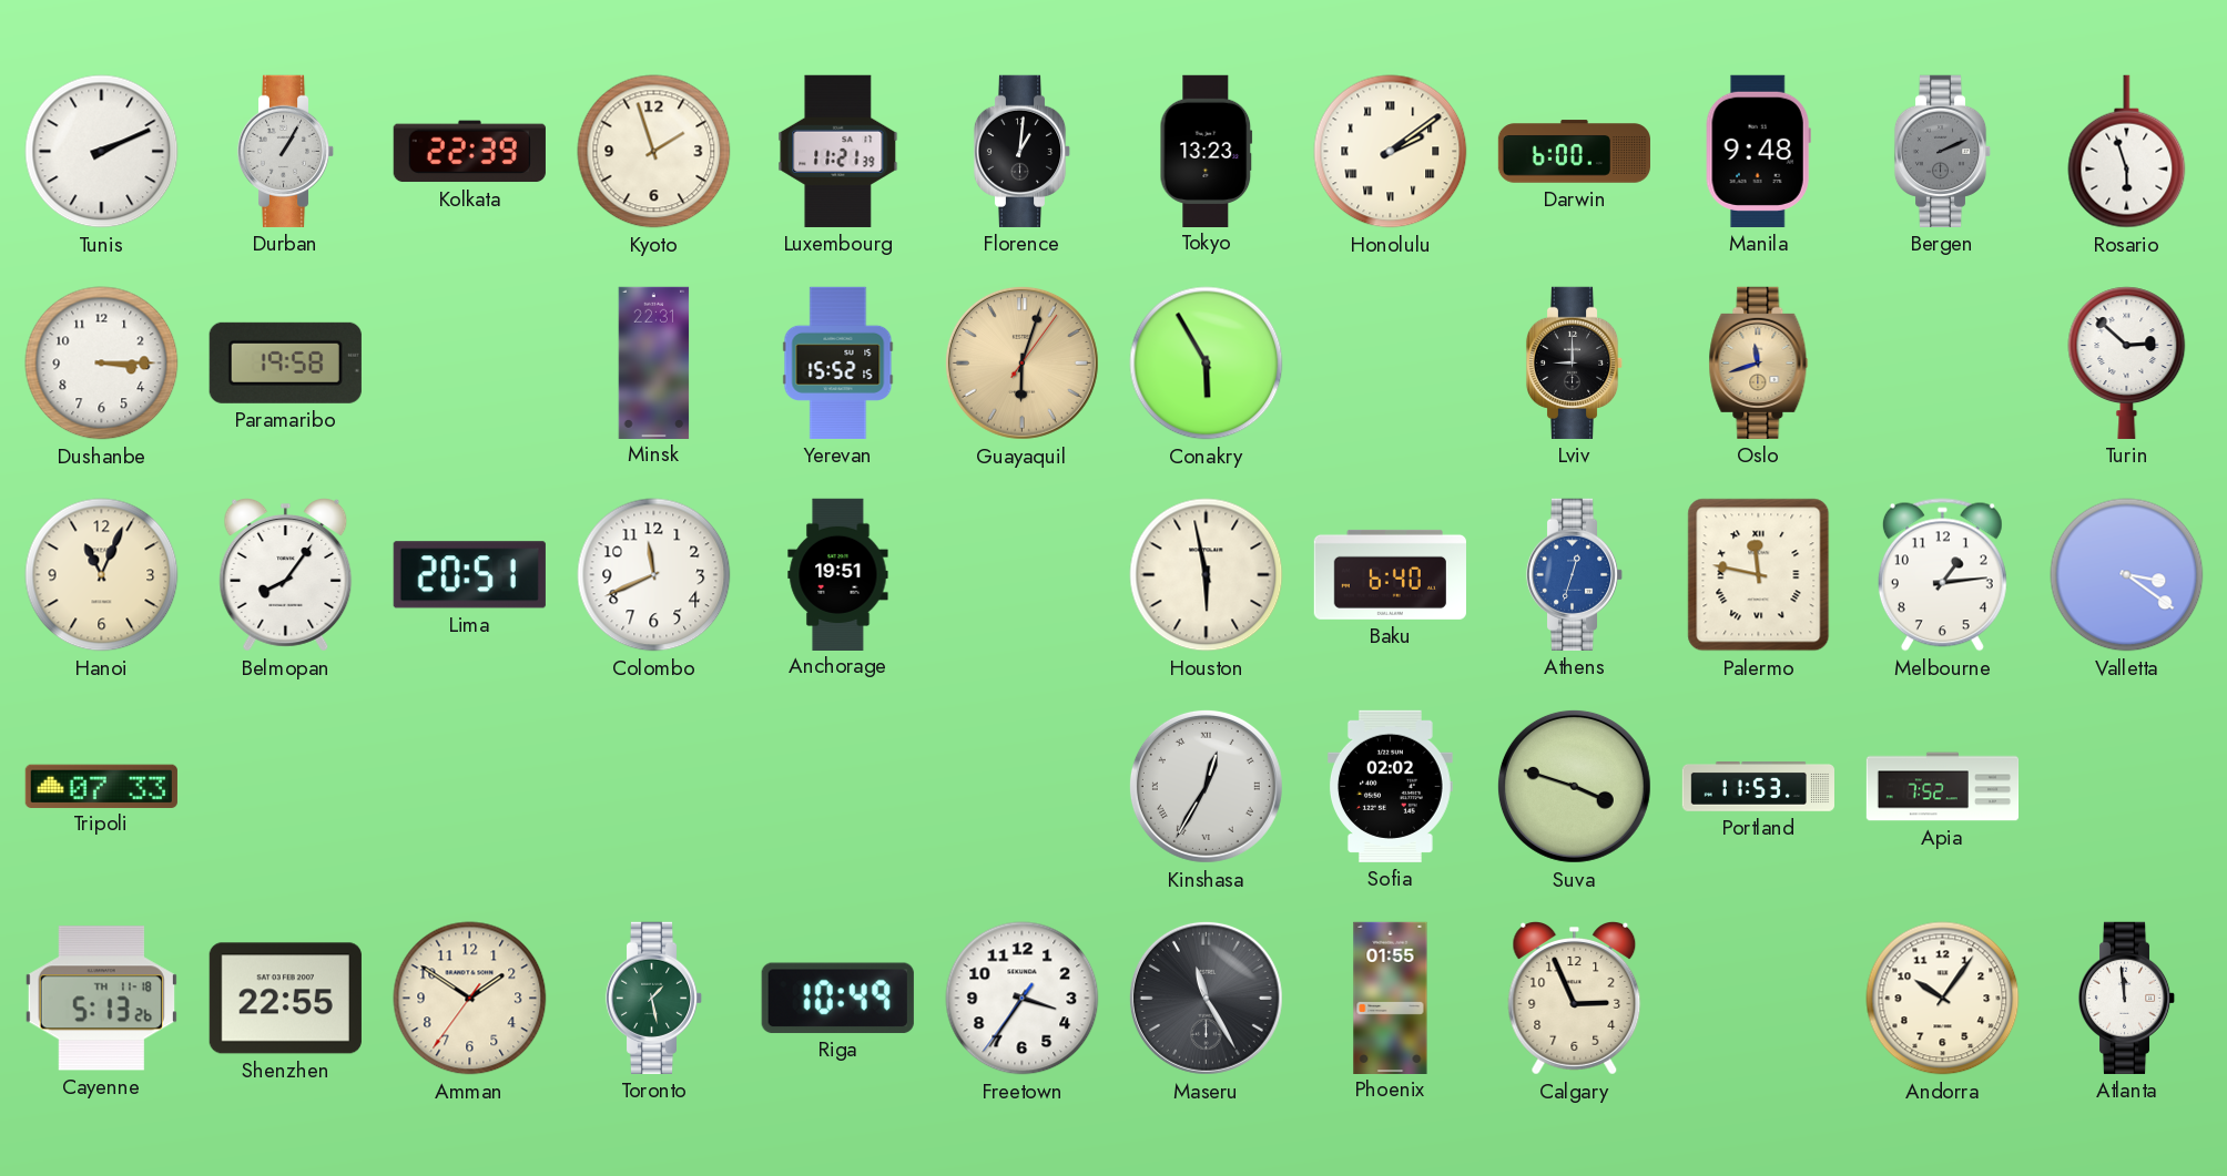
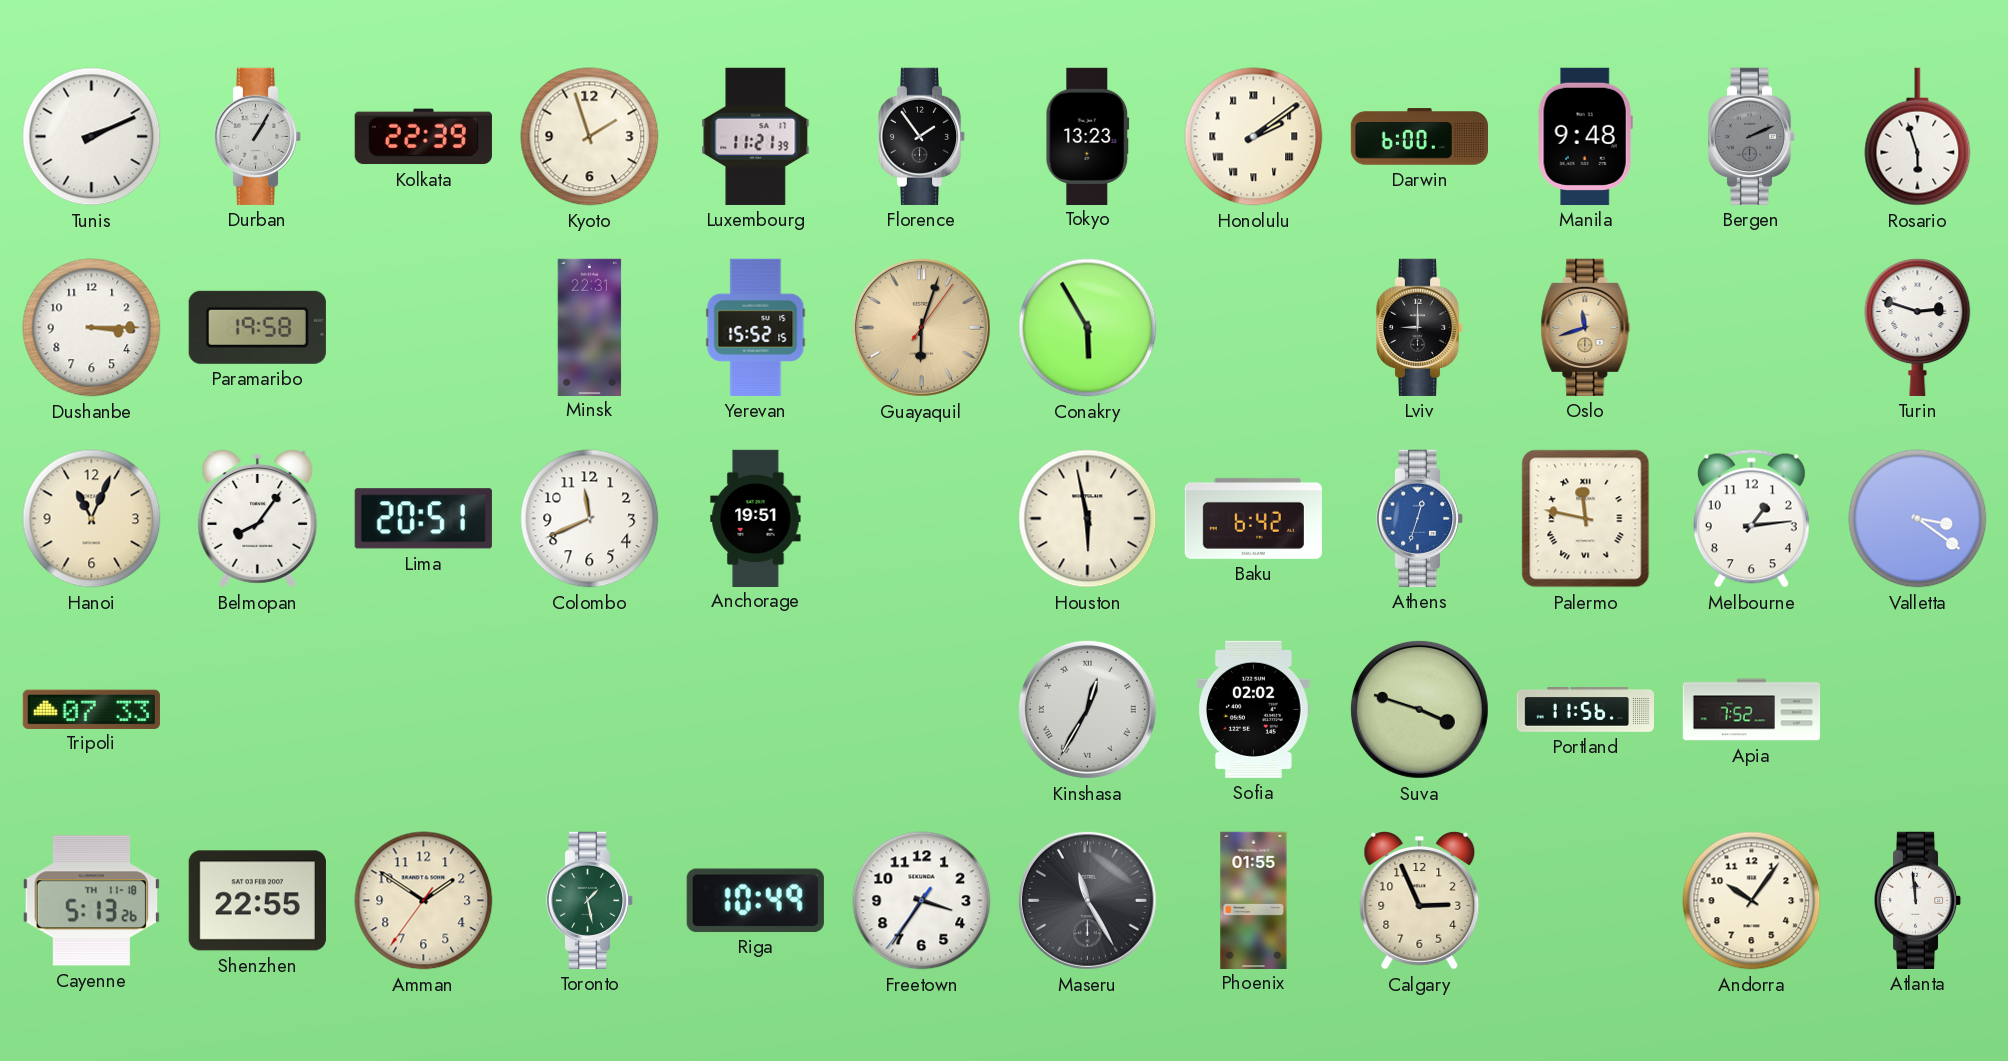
Florence: 1:01 -> 1:54 (922, 136)
Turin: 2:52 -> 2:48 (1918, 327)
Baku: 6:40 -> 6:42 (1253, 518)
Portland: 11:53 -> 11:56 (1585, 710)
